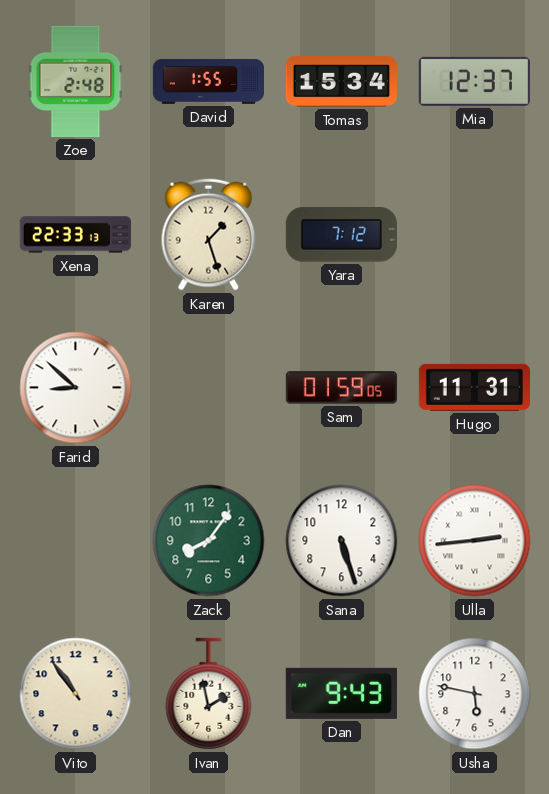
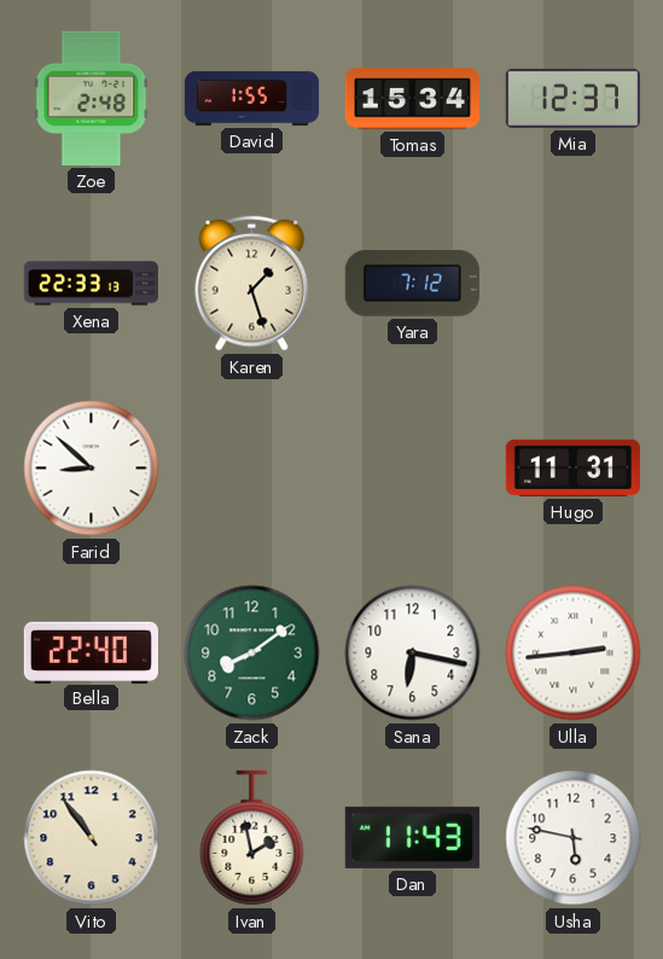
Sam: 01:59 -> none (341, 388)
Bella: none -> 22:40 (91, 652)
Zack: 8:06 -> 8:09 (252, 653)
Sana: 5:27 -> 6:17 (413, 653)
Dan: 9:43 -> 11:43 (412, 837)
